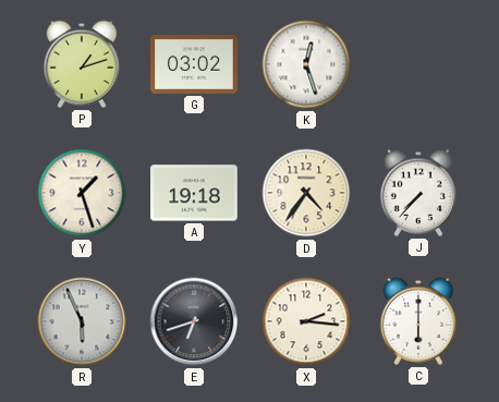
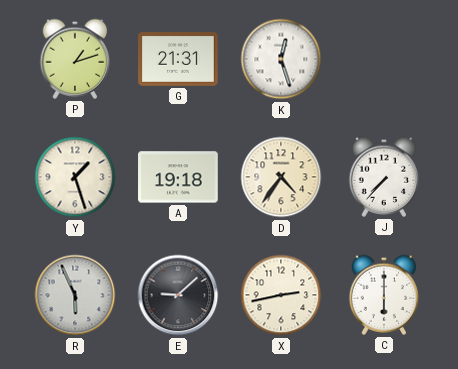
G: 03:02 -> 21:31 (178, 60)
E: 6:42 -> 9:08 (178, 295)
X: 2:16 -> 2:43 (281, 295)
